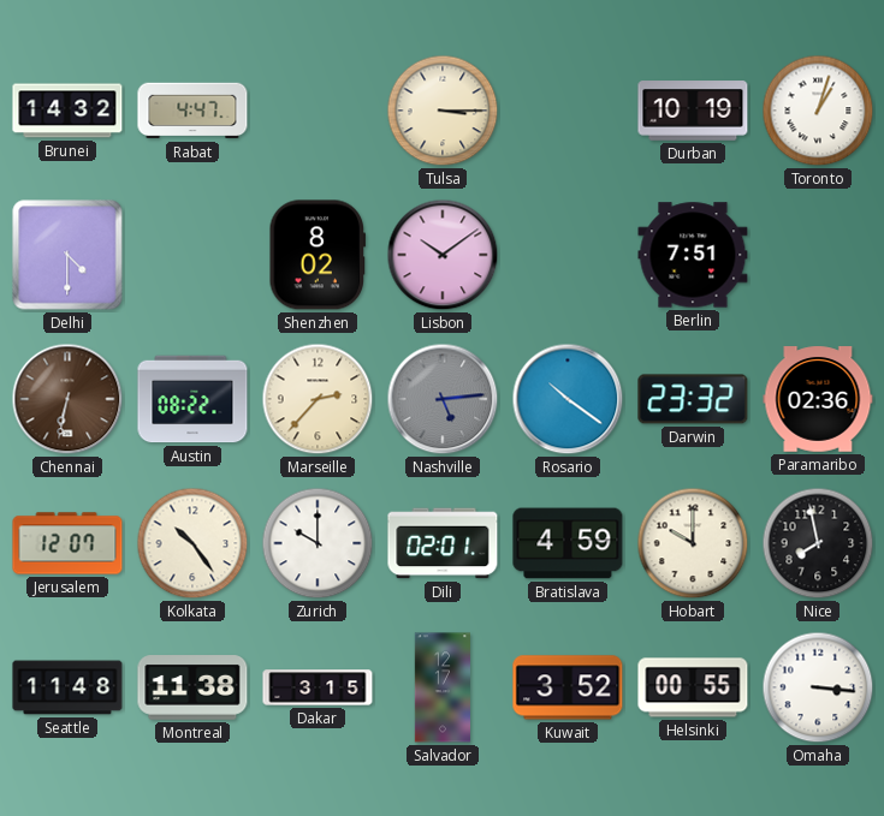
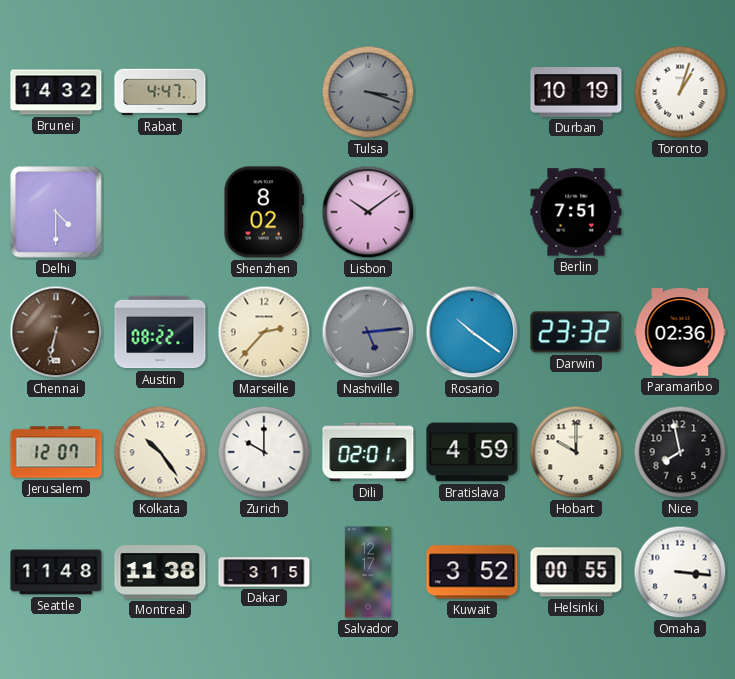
Tulsa: 3:15 -> 3:18 (368, 92)
Tulsa dial: cream -> grey (368, 92)
